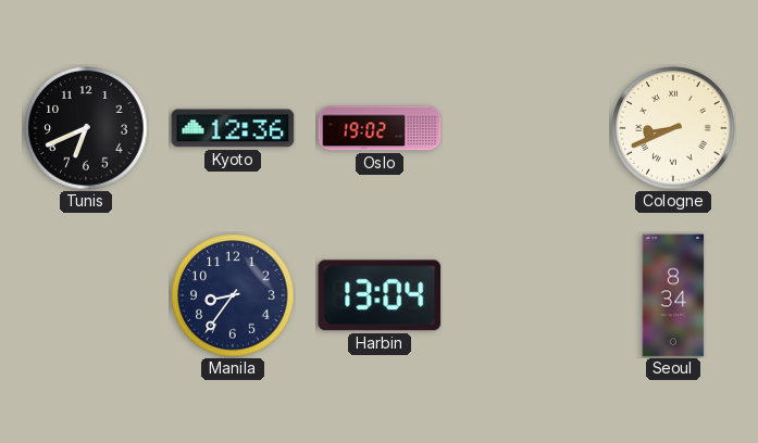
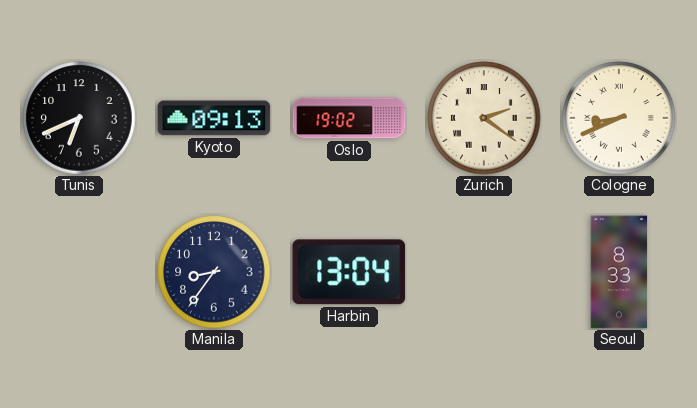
Kyoto: 12:36 -> 09:13 (214, 118)
Zurich: none -> 2:21 (484, 118)
Seoul: 8:34 -> 8:33 (619, 272)
